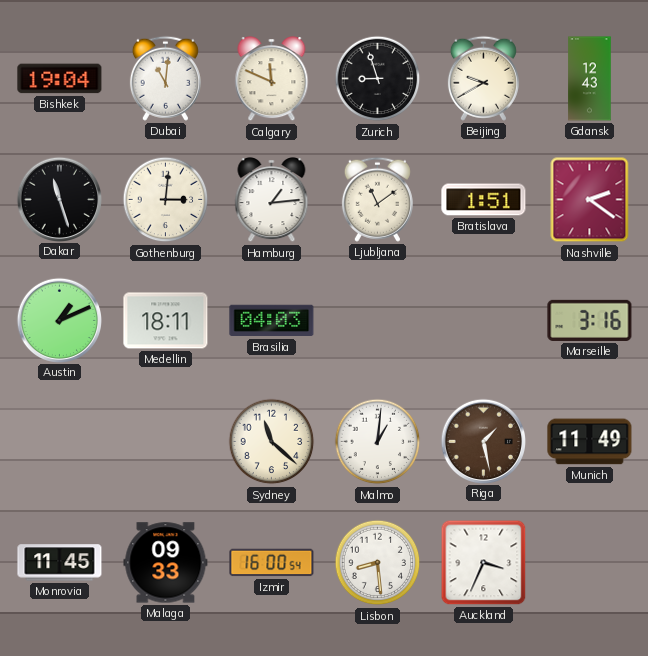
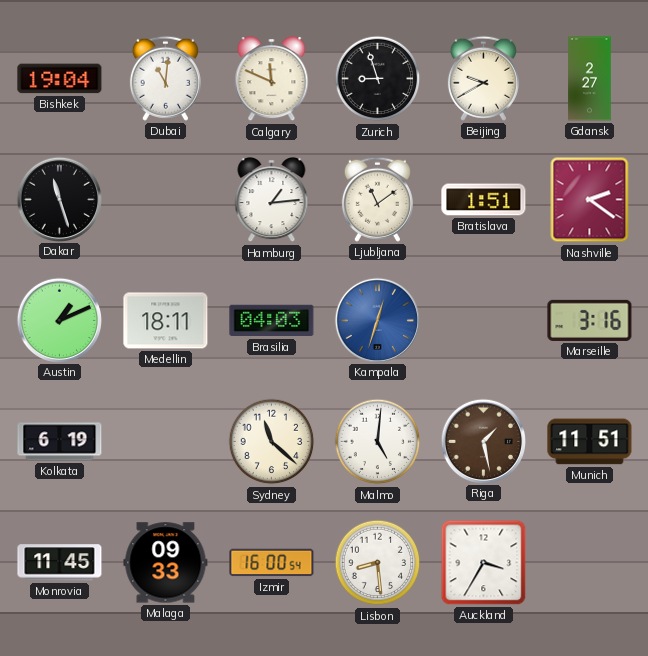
Gdansk: 12:43 -> 2:27 (590, 79)
Gothenburg: 3:01 -> none (166, 200)
Kampala: none -> 12:33 (377, 320)
Kolkata: none -> 6:19 (60, 442)
Malmo: 1:01 -> 5:01 (378, 442)
Munich: 11:49 -> 11:51 (590, 442)
Auckland: 3:34 -> 3:35 (484, 563)
